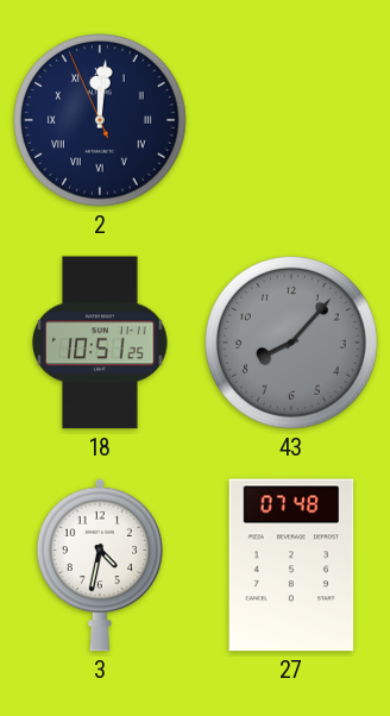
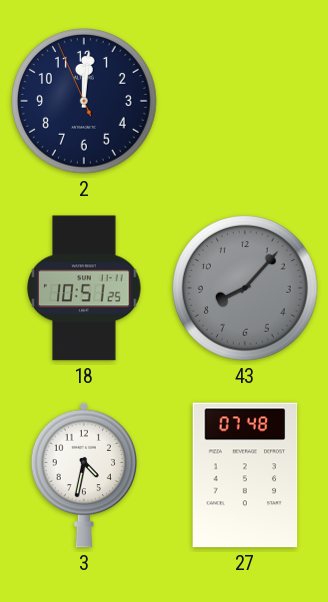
2 numerals: Roman -> Arabic (85, 102)
